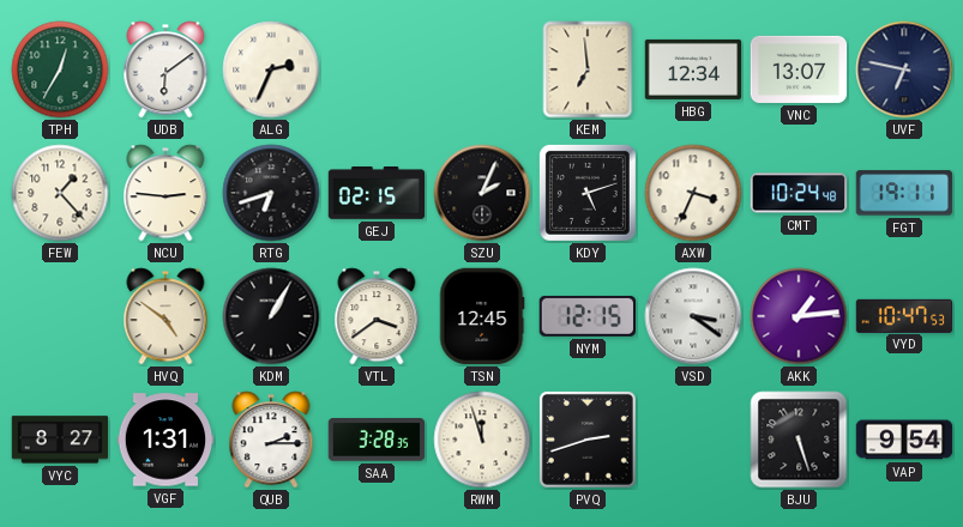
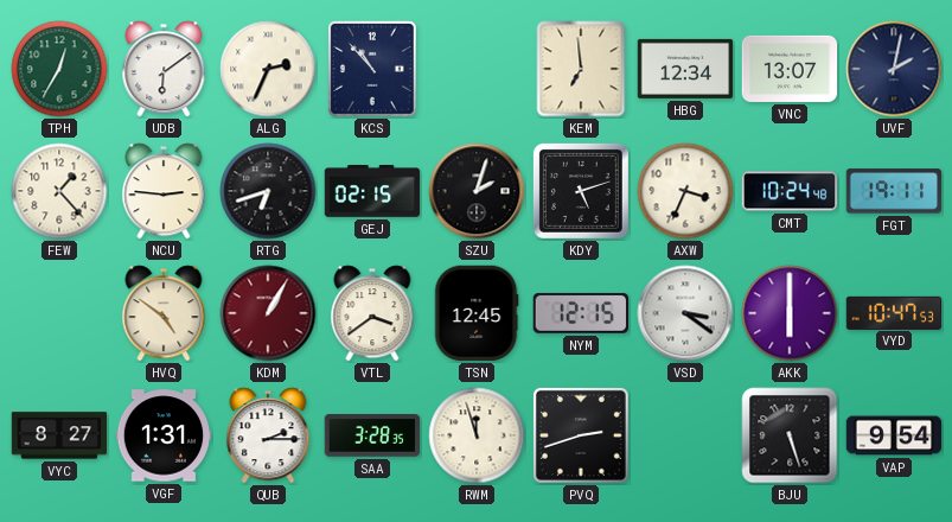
KCS: none -> 10:53 (373, 70)
UVF: 6:47 -> 2:02 (894, 69)
SZU: 2:04 -> 2:03 (477, 191)
KDM dial: black -> burgundy (268, 313)
AKK: 1:14 -> 6:00 (790, 313)
